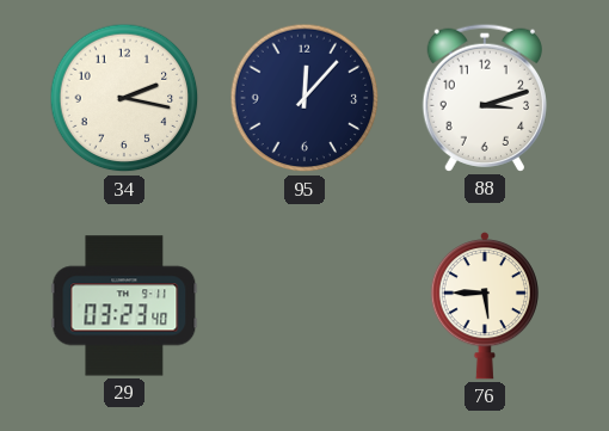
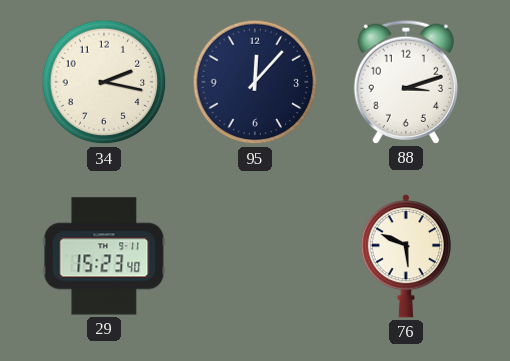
29: 03:23 -> 15:23 (104, 256)
76: 5:45 -> 5:49 (406, 256)
